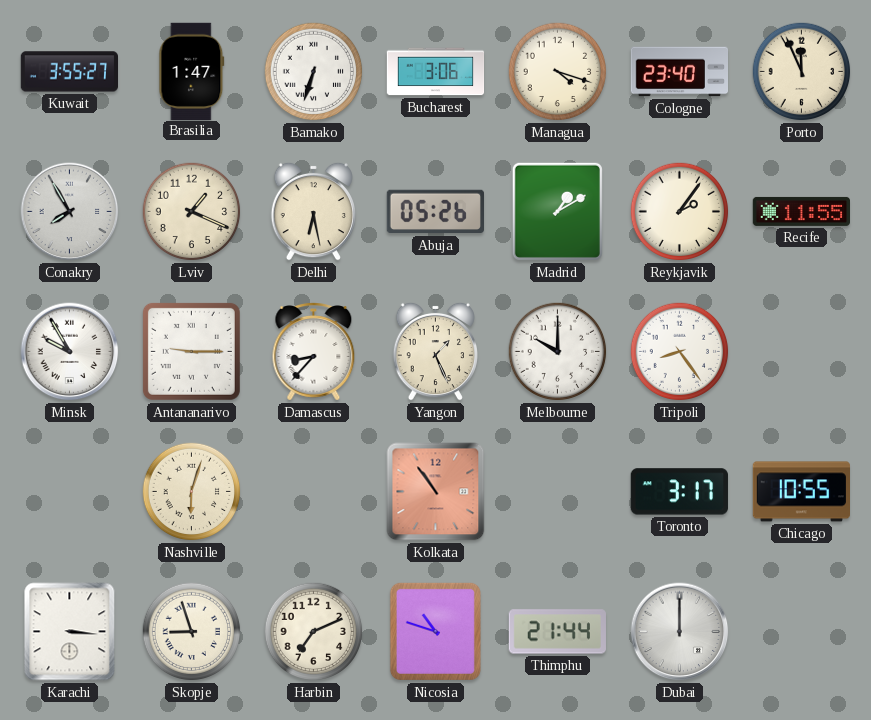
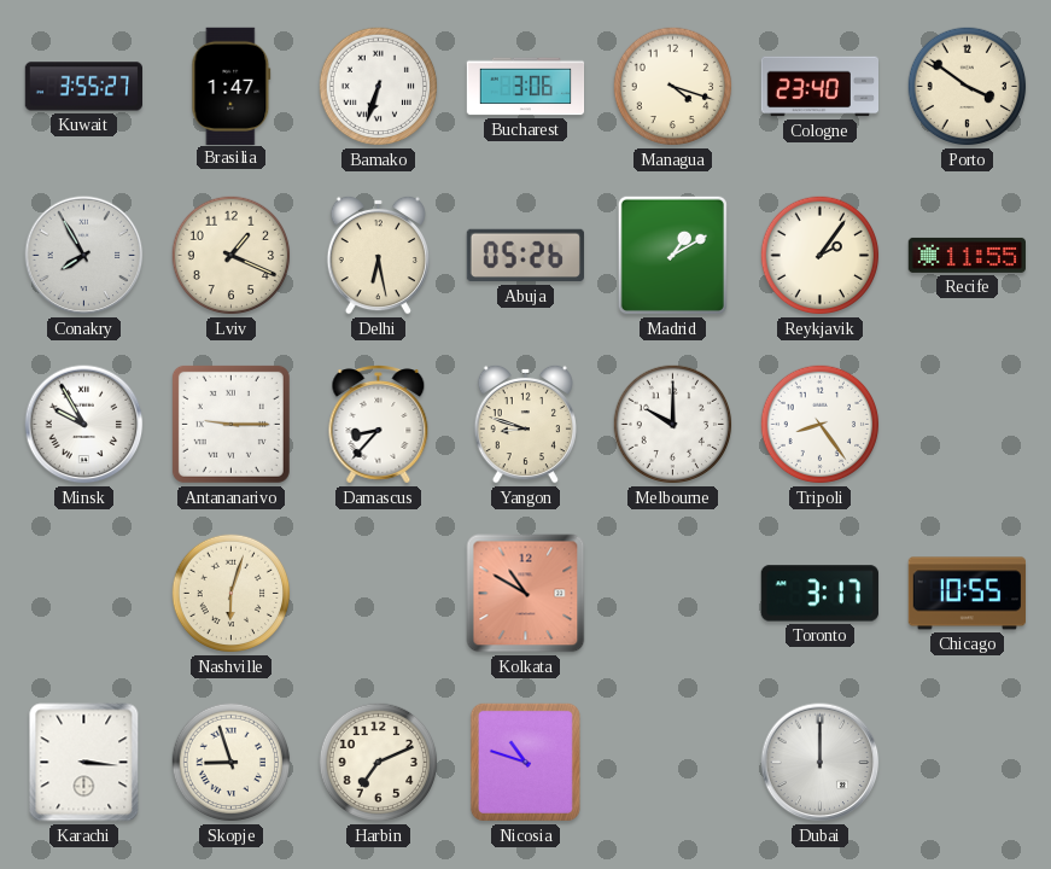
Porto: 11:56 -> 3:51 (968, 87)
Yangon: 1:26 -> 8:48 (525, 424)
Kolkata: 10:54 -> 10:50 (526, 594)
Thimphu: 21:44 -> none (557, 632)
